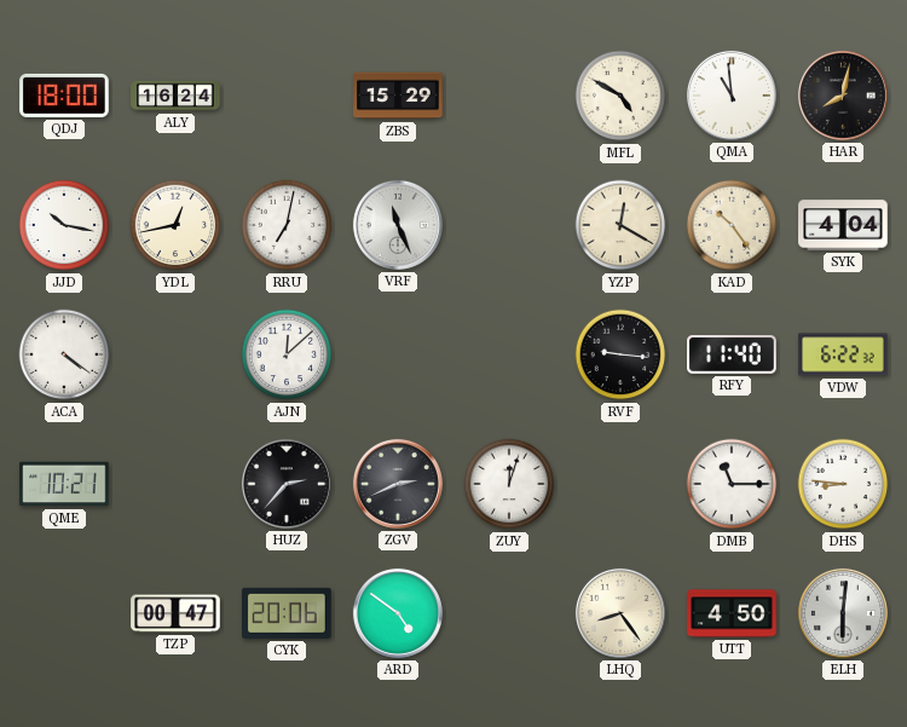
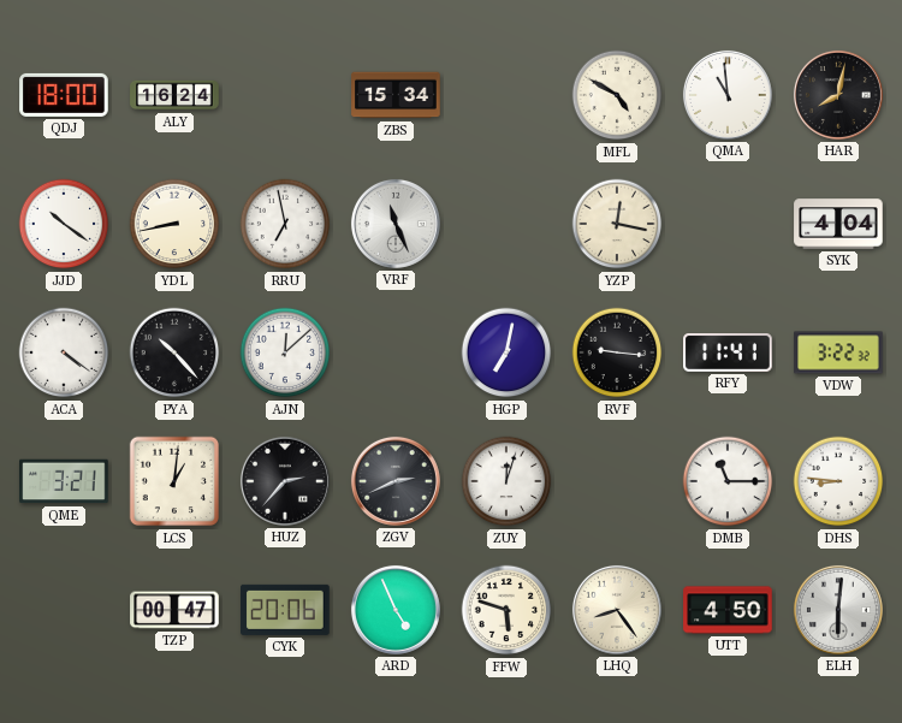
ZBS: 15:29 -> 15:34 (396, 95)
JJD: 10:17 -> 10:21 (64, 224)
YDL: 12:43 -> 8:43 (174, 224)
RRU: 7:02 -> 6:58 (285, 224)
YZP: 12:20 -> 12:17 (617, 224)
KAD: 10:24 -> none (732, 225)
PYA: none -> 10:23 (174, 352)
HGP: none -> 7:02 (506, 352)
RFY: 11:40 -> 11:41 (728, 354)
VDW: 6:22 -> 3:22 (838, 352)
QME: 10:21 -> 3:21 (64, 481)
LCS: none -> 1:01 (174, 481)
ARD: 4:51 -> 4:56 (396, 610)
FFW: none -> 5:48 (506, 610)
